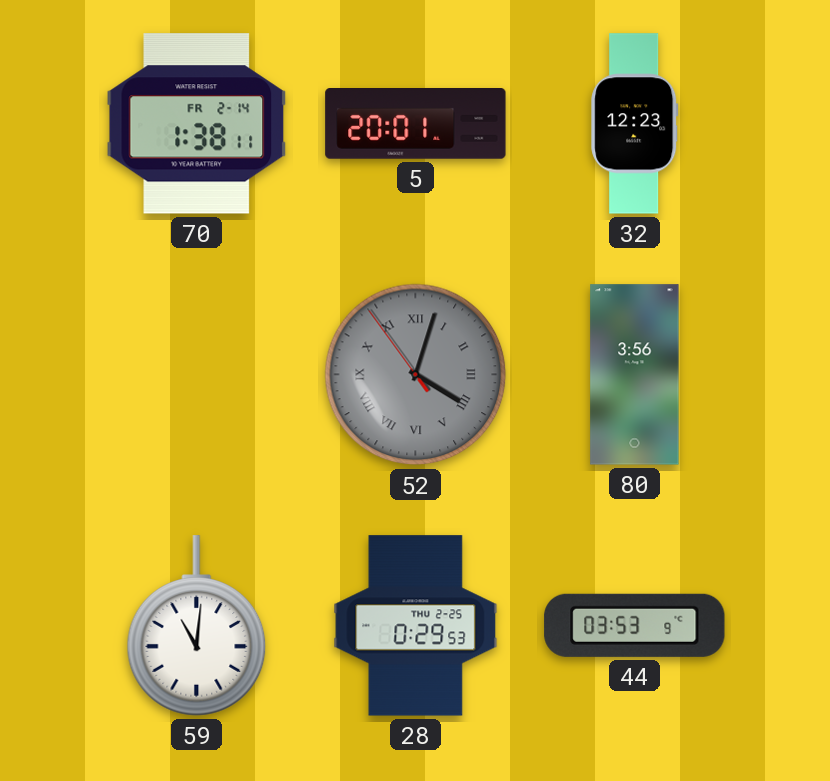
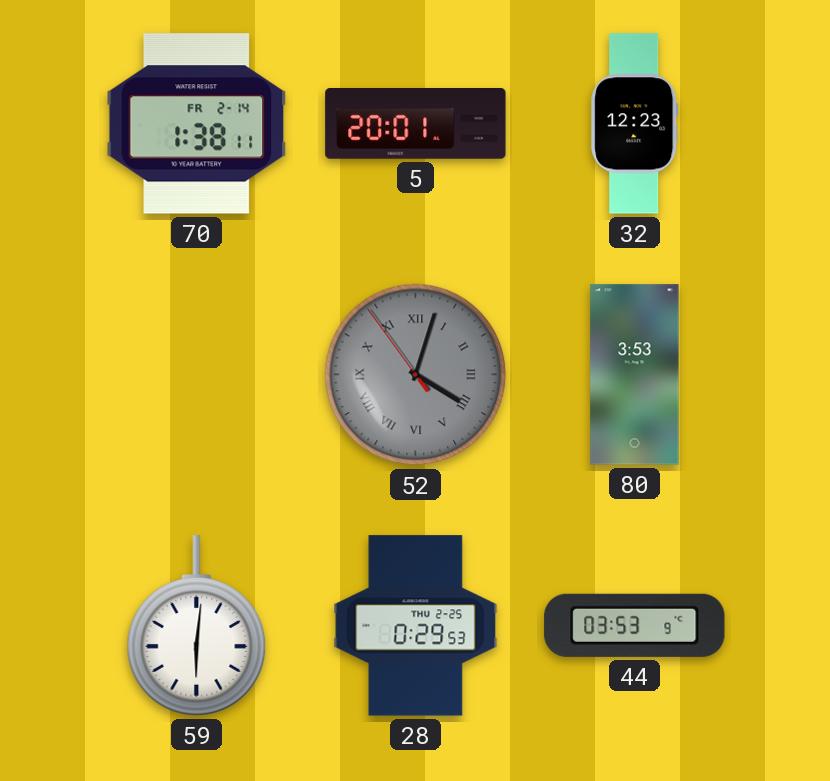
80: 3:56 -> 3:53 (635, 375)
59: 11:01 -> 6:01 (197, 626)
